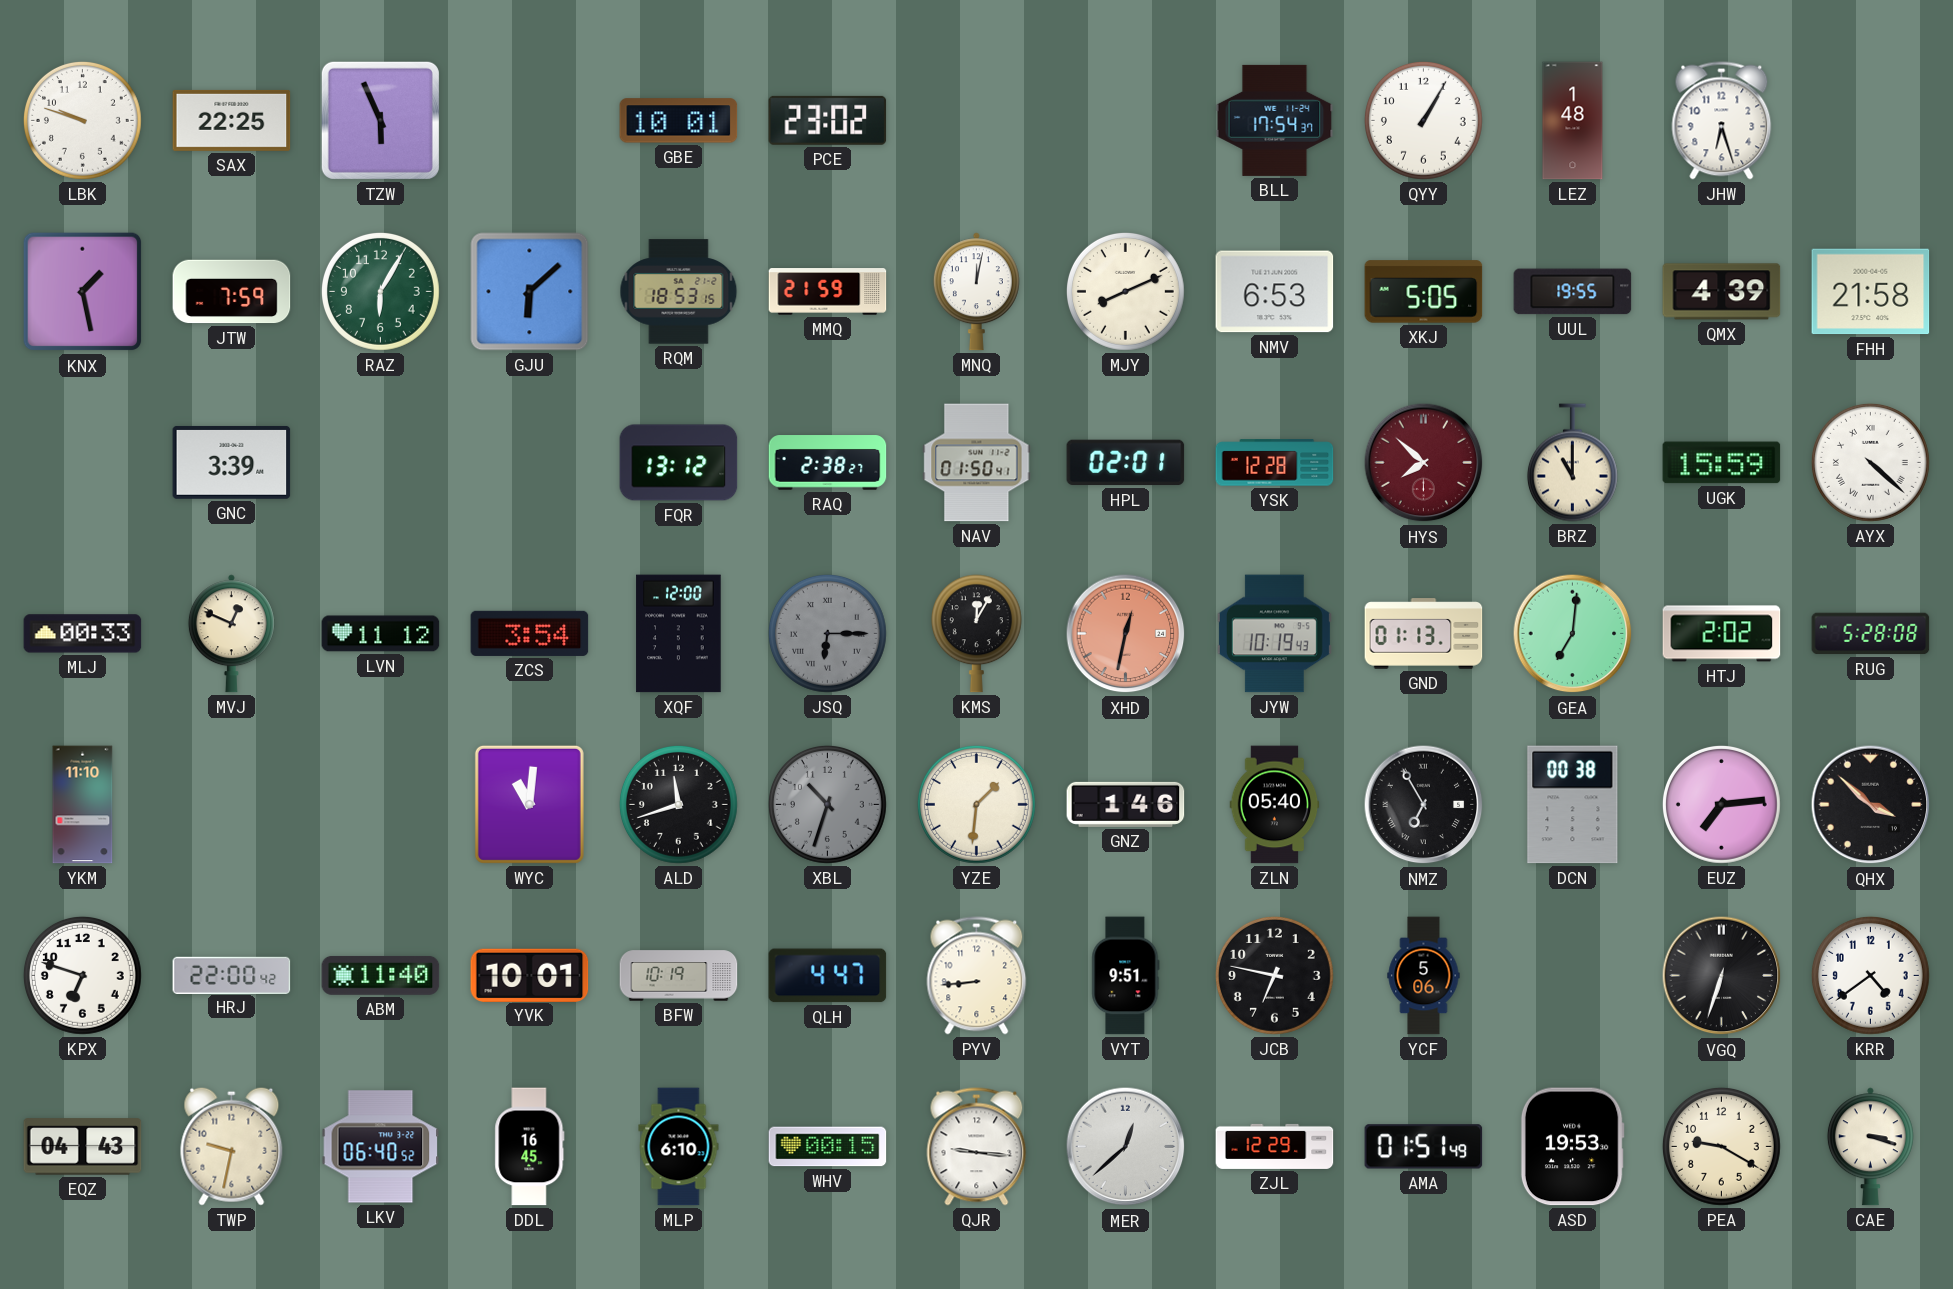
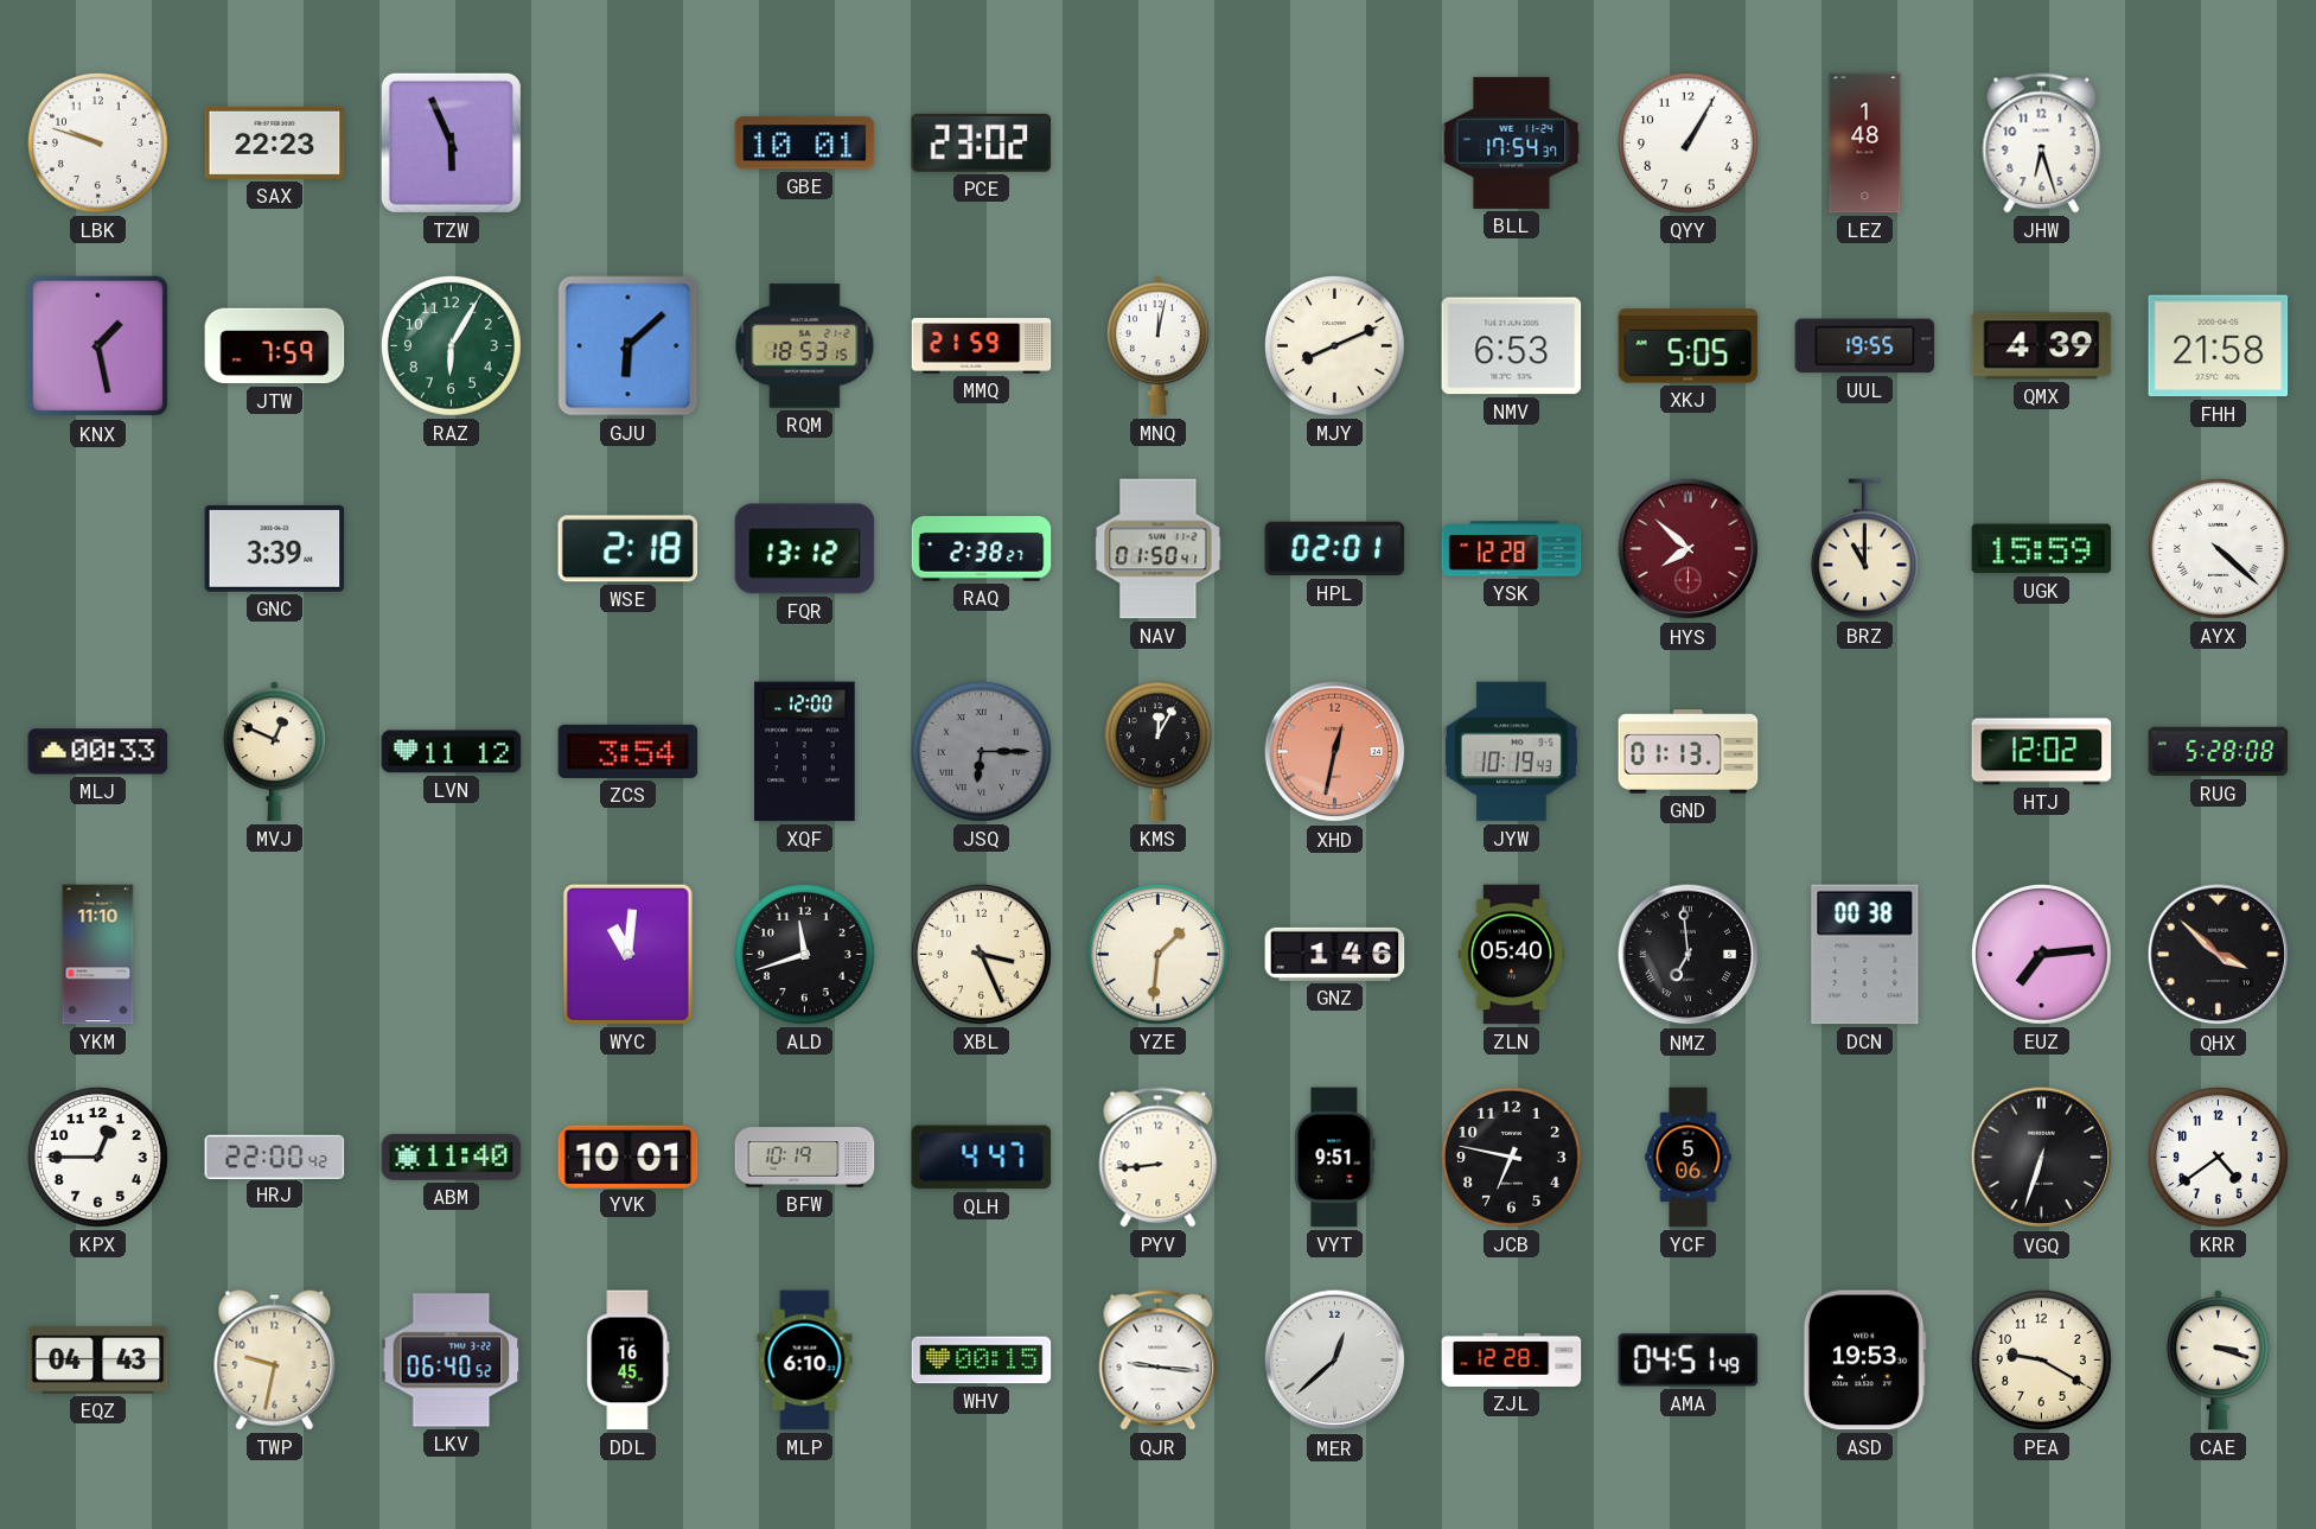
SAX: 22:25 -> 22:23 (275, 142)
WSE: none -> 2:18 (629, 549)
GEA: 7:01 -> none (1573, 634)
HTJ: 2:02 -> 12:02 (2042, 752)
XBL: 10:33 -> 3:26 (981, 954)
XBL dial: grey -> cream (981, 954)
NMZ: 6:55 -> 6:59 (1689, 955)
KPX: 6:48 -> 12:45 (97, 1157)
ZJL: 12:29 -> 12:28 (1512, 1359)
AMA: 01:51 -> 04:51 (1689, 1361)
